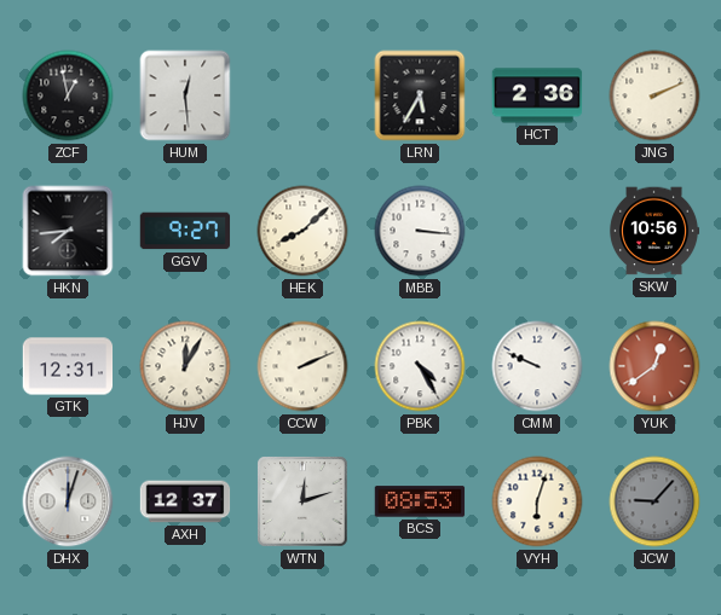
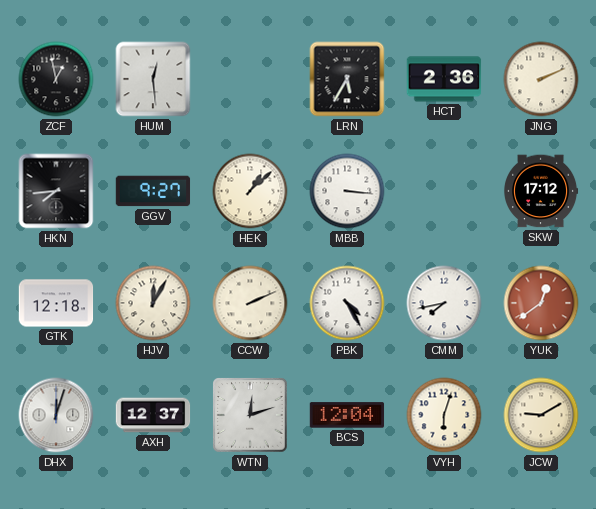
HEK: 8:08 -> 1:08 (250, 191)
SKW: 10:56 -> 17:12 (541, 191)
GTK: 12:31 -> 12:18 (56, 303)
CMM: 9:49 -> 7:43 (444, 303)
BCS: 08:53 -> 12:04 (347, 415)
JCW: 9:07 -> 9:10 (541, 415)
JCW dial: grey -> cream (541, 415)
